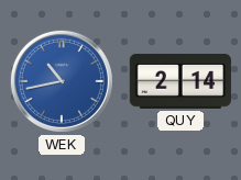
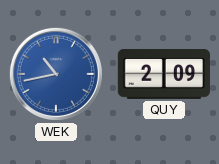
QUY: 2:14 -> 2:09 (164, 75)
